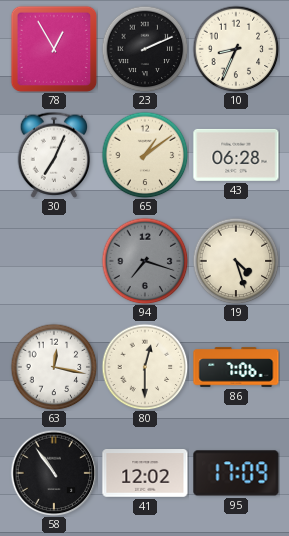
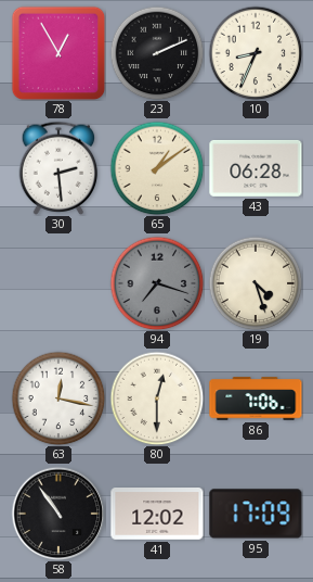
30: 7:04 -> 2:29 (58, 168)
